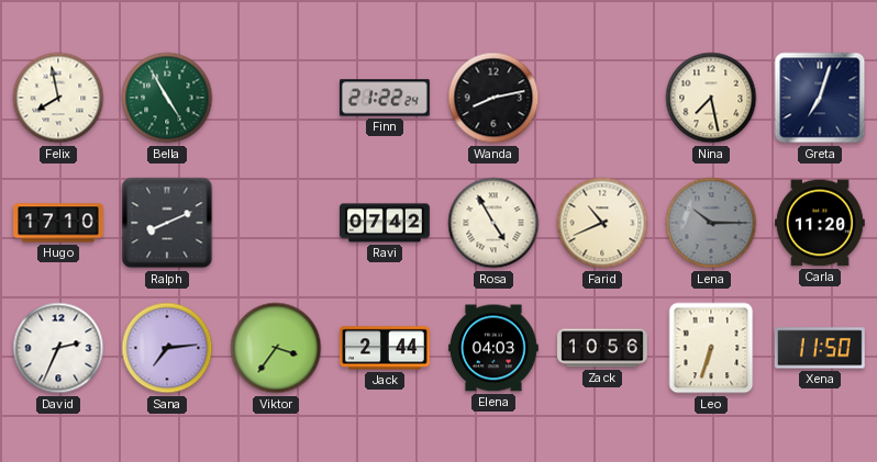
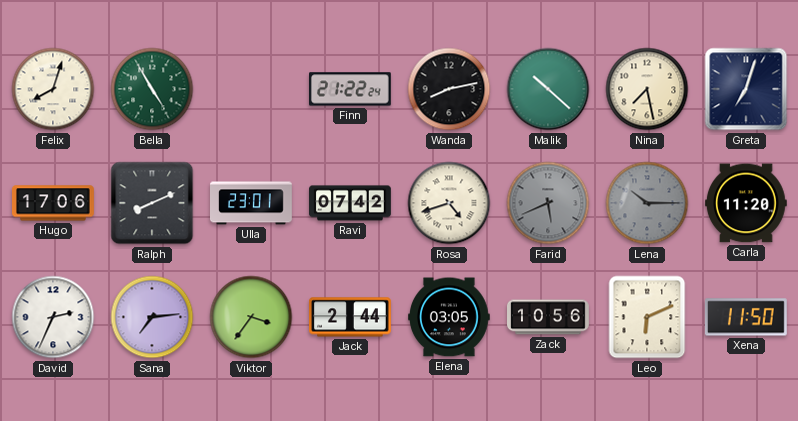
Felix: 7:58 -> 8:03 (53, 89)
Malik: none -> 10:22 (548, 89)
Hugo: 17:10 -> 17:06 (54, 203)
Ulla: none -> 23:01 (252, 203)
Rosa: 4:55 -> 4:42 (449, 203)
Farid: 10:41 -> 5:41 (548, 203)
Farid dial: cream -> grey (548, 203)
Elena: 04:03 -> 03:05 (450, 317)
Leo: 6:33 -> 6:11 (647, 317)
